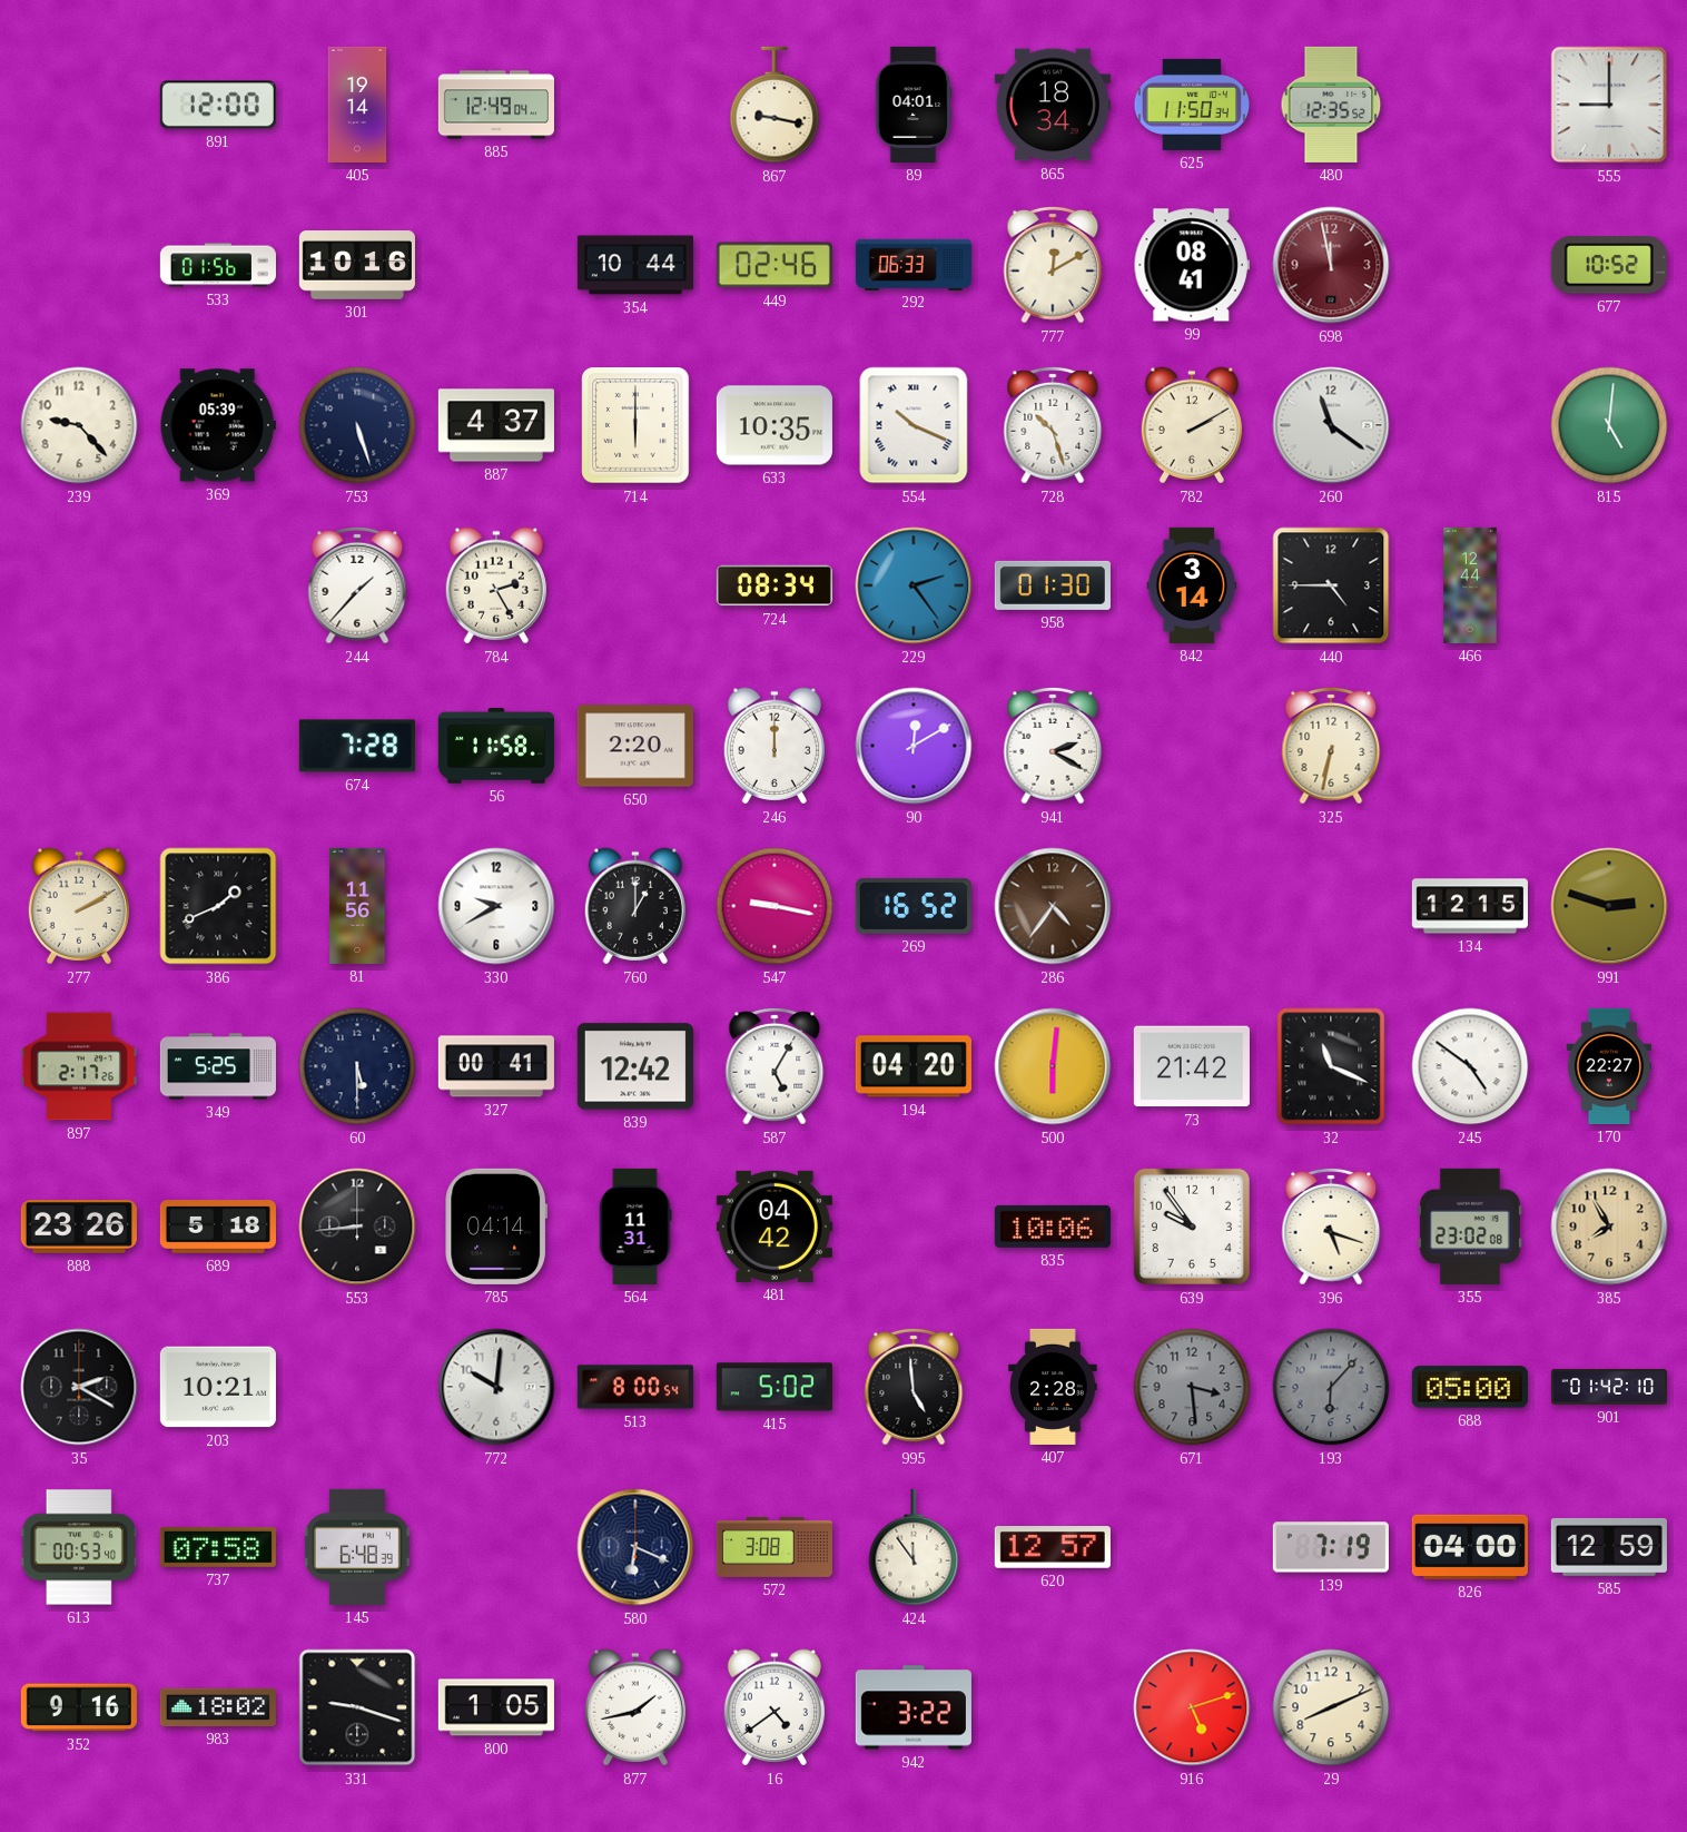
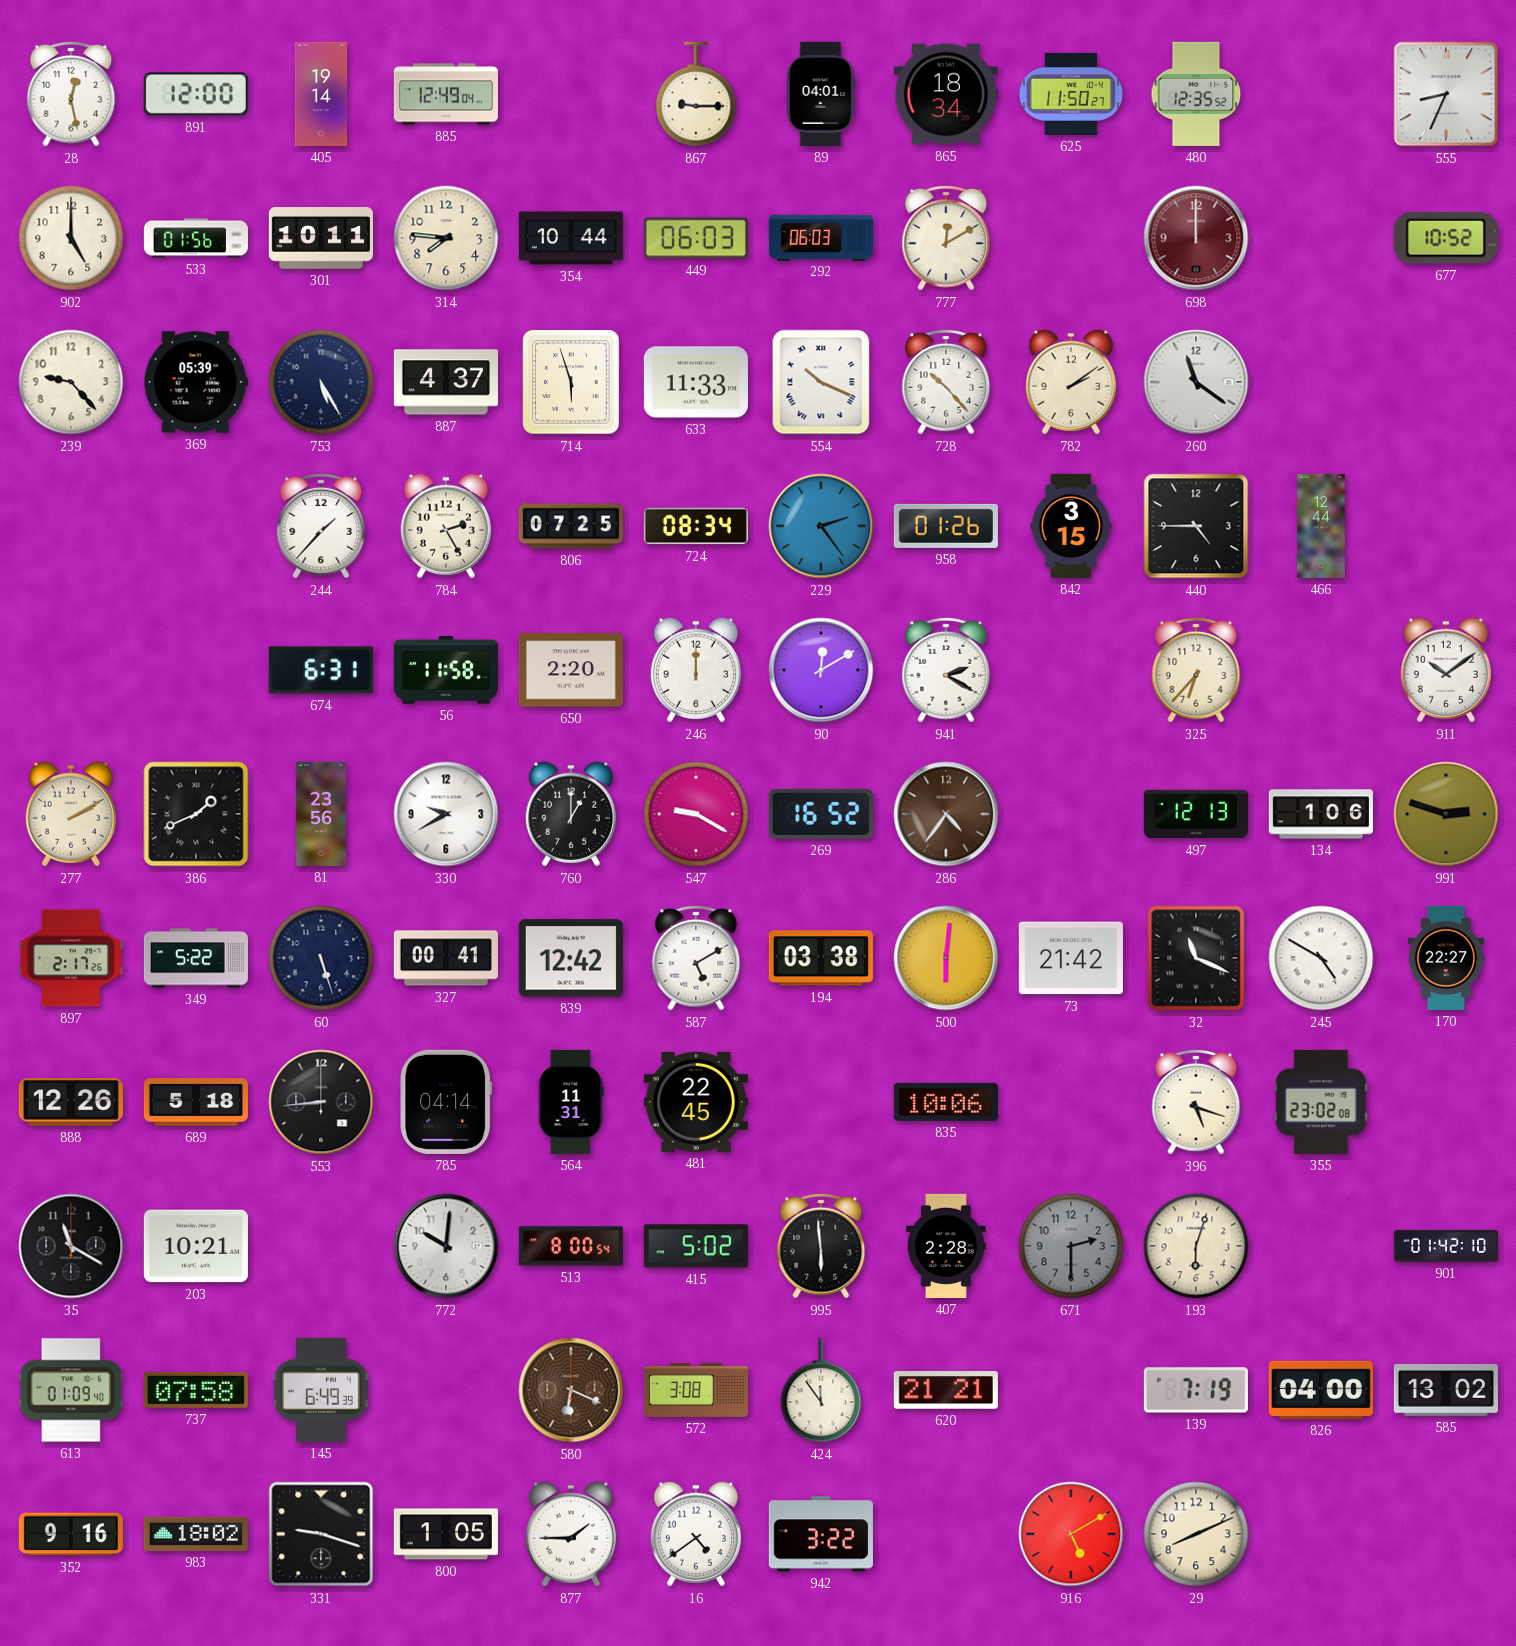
28: none -> 12:28 (71, 94)
867: 9:17 -> 9:15 (696, 94)
625: 11:50:34 -> 11:50:27 (1070, 94)
555: 9:00 -> 8:34 (1446, 94)
902: none -> 5:00 (71, 238)
301: 10:16 -> 10:11 (321, 238)
314: none -> 7:46 (446, 238)
449: 02:46 -> 06:03 (696, 238)
292: 06:33 -> 06:03 (820, 237)
99: 08:41 -> none (1192, 265)
698: 11:58 -> 12:00 (1196, 238)
753: 5:27 -> 5:25 (321, 382)
714: 6:00 -> 5:57 (571, 382)
633: 10:35 -> 11:33 (696, 382)
728: 10:27 -> 10:23 (946, 382)
782: 2:10 -> 2:09 (1071, 382)
815: 5:01 -> none (1609, 425)
806: none -> 07:25 (571, 526)
958: 01:30 -> 01:26 (946, 526)
842: 3:14 -> 3:15 (1071, 526)
674: 7:28 -> 6:31 (321, 670)
325: 6:32 -> 6:37 (1196, 670)
911: none -> 10:09 (1446, 670)
81: 11:56 -> 23:56 (321, 814)
547: 9:17 -> 9:20 (696, 814)
497: none -> 12:13 (1196, 814)
134: 12:15 -> 1:06 (1321, 814)
349: 5:25 -> 5:22 (196, 958)
60: 5:30 -> 5:27 (321, 958)
587: 5:05 -> 5:10 (696, 958)
194: 04:20 -> 03:38 (821, 958)
245: 4:51 -> 4:50 (1321, 958)
888: 23:26 -> 12:26 (71, 1102)
481: 04:42 -> 22:45 (696, 1102)
639: 9:54 -> none (1192, 1227)
385: 7:55 -> none (1609, 1227)
35: 2:20 -> 11:20 (71, 1246)
995: 4:59 -> 5:59 (821, 1246)
671: 3:29 -> 2:30 (1071, 1246)
193: 6:07 -> 6:03 (1196, 1246)
193 dial: grey -> cream (1196, 1246)
688: 05:00 -> none (1470, 1387)
613: 00:53 -> 01:09 (71, 1390)
145: 6:48 -> 6:49 (321, 1390)
580 dial: navy -> brown (571, 1390)
620: 12:57 -> 21:21 (946, 1391)
585: 12:59 -> 13:02 (1446, 1390)
877: 1:43 -> 1:45 (571, 1534)
916: 5:12 -> 5:10 (1071, 1534)
